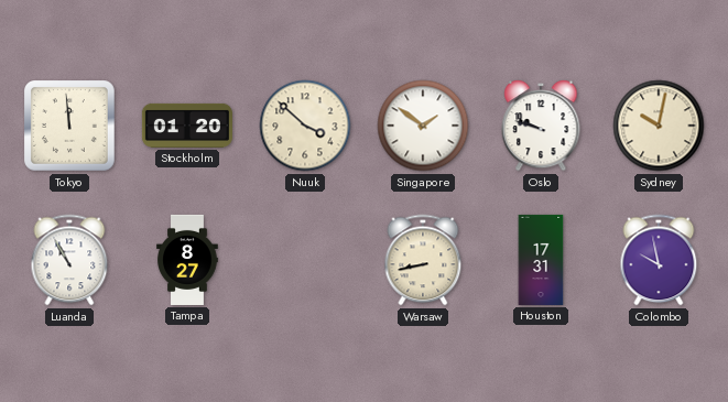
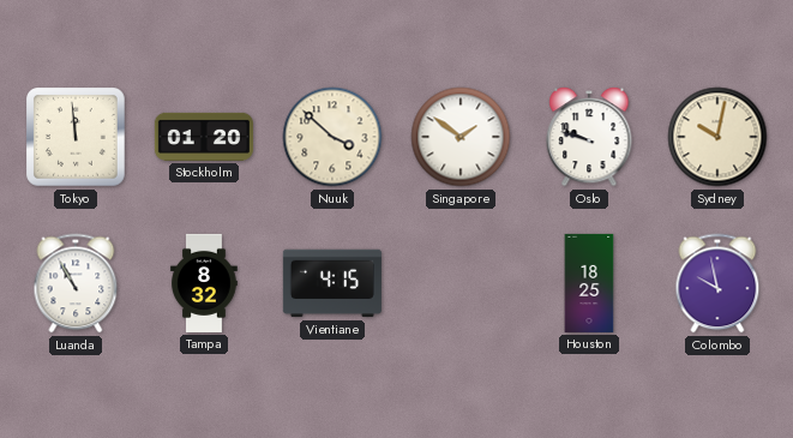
Tampa: 8:27 -> 8:32 (204, 283)
Vientiane: none -> 4:15 (332, 283)
Warsaw: 8:43 -> none (423, 260)
Houston: 17:31 -> 18:25 (589, 283)
